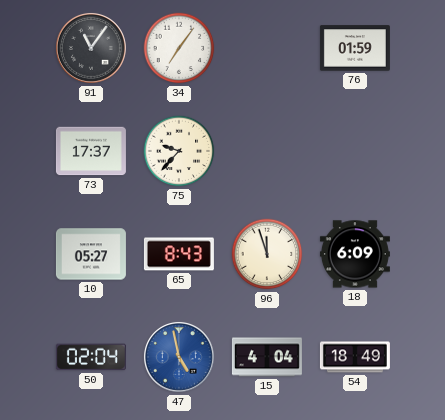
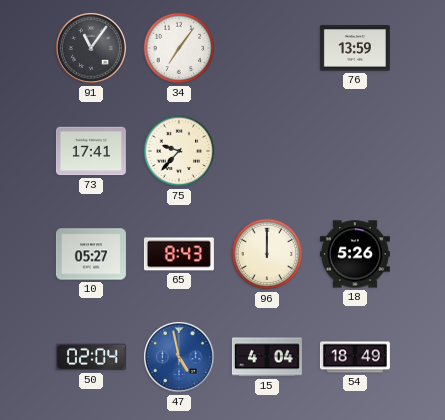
76: 01:59 -> 13:59 (355, 48)
73: 17:37 -> 17:41 (91, 151)
96: 11:57 -> 12:00 (267, 254)
18: 6:09 -> 5:26 (355, 254)
